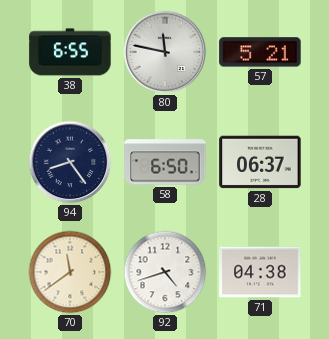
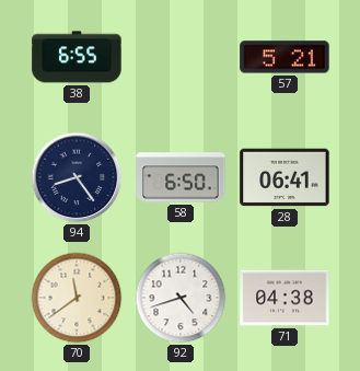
80: 11:47 -> none (165, 52)
28: 06:37 -> 06:41 (284, 177)
